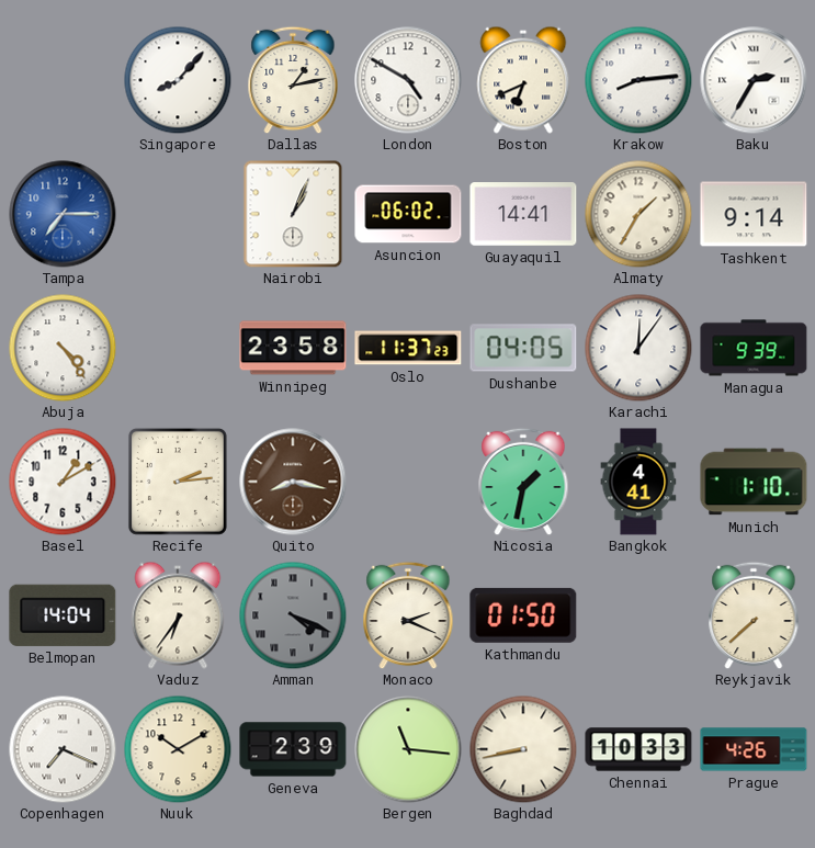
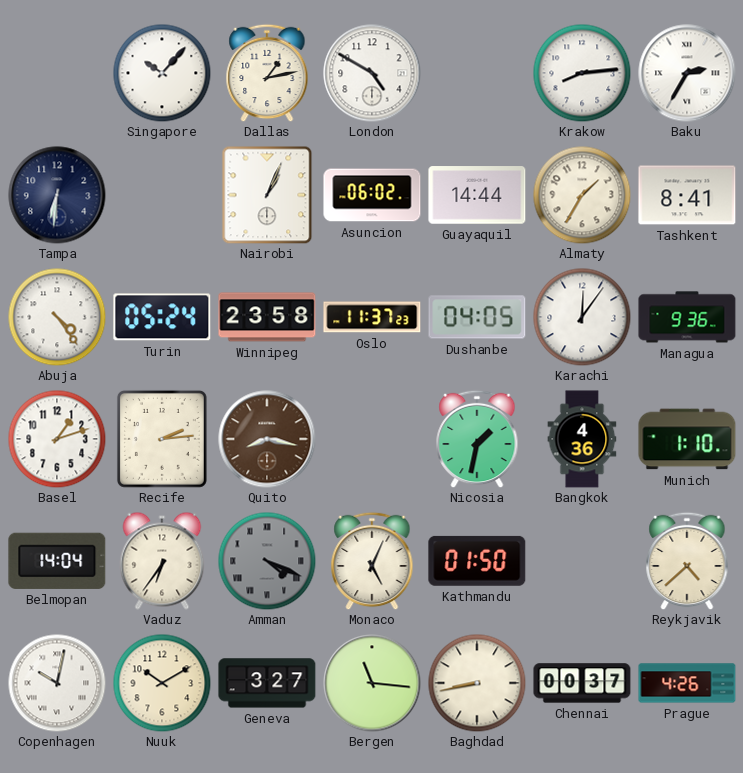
Singapore: 8:07 -> 10:07 (162, 73)
Boston: 6:41 -> none (523, 80)
Tampa: 7:15 -> 6:31 (57, 195)
Tampa dial: blue -> navy (57, 195)
Guayaquil: 14:41 -> 14:44 (477, 195)
Tashkent: 9:14 -> 8:41 (687, 195)
Turin: none -> 05:24 (162, 317)
Managua: 9:39 -> 9:36 (687, 317)
Basel: 1:10 -> 1:12 (57, 439)
Bangkok: 4:41 -> 4:36 (582, 439)
Monaco: 2:19 -> 5:04 (372, 561)
Reykjavik: 7:38 -> 4:38 (687, 561)
Copenhagen: 7:19 -> 10:02 (57, 683)
Geneva: 2:39 -> 3:27 (267, 683)
Chennai: 10:33 -> 00:37 (582, 683)
